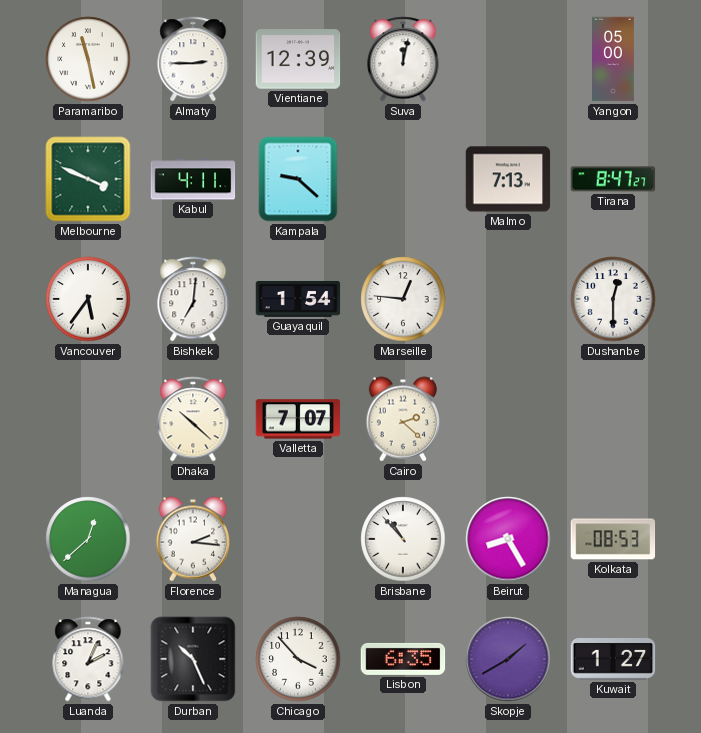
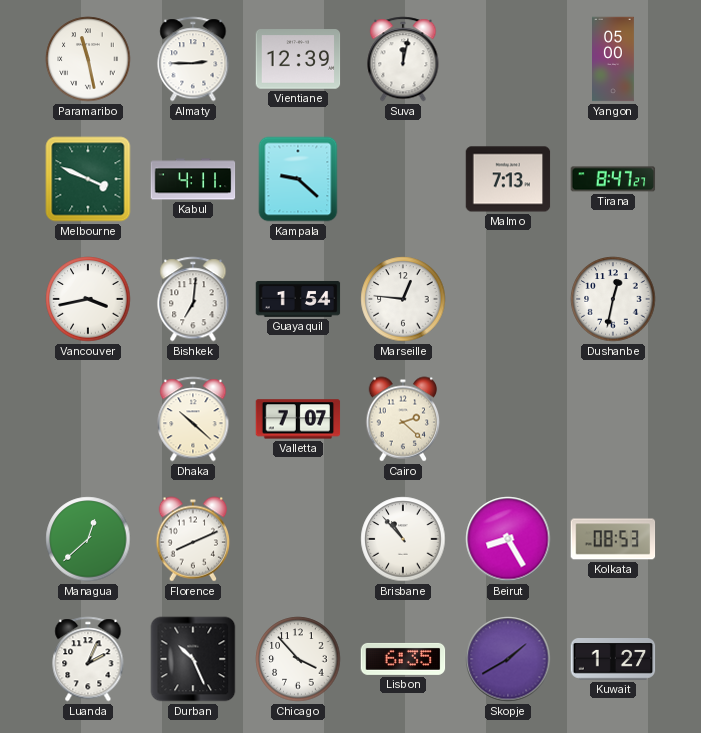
Vancouver: 5:36 -> 3:43 (88, 299)
Dushanbe: 12:30 -> 12:32 (613, 299)
Florence: 2:16 -> 8:11 (193, 539)
